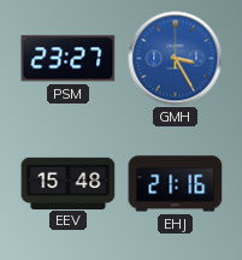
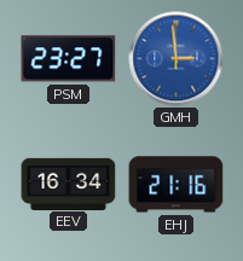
GMH: 3:25 -> 2:59 (177, 59)
EEV: 15:48 -> 16:34 (69, 184)
